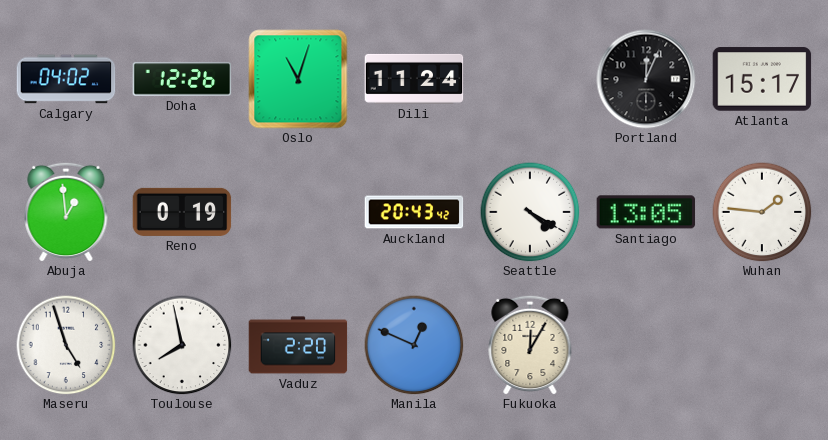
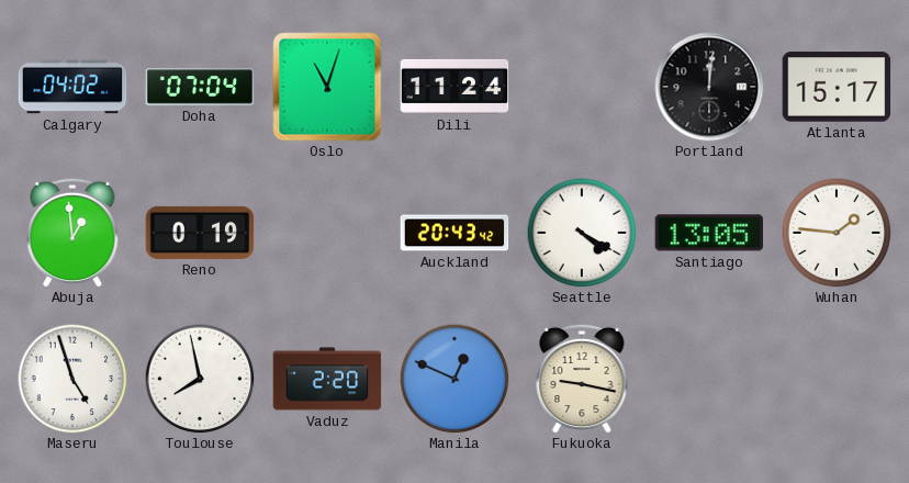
Doha: 12:26 -> 07:04 (200, 87)
Portland: 12:04 -> 12:01 (709, 87)
Fukuoka: 12:05 -> 9:17 (582, 379)
